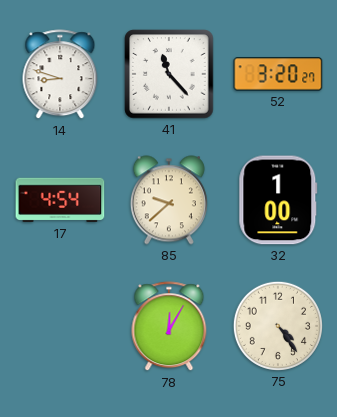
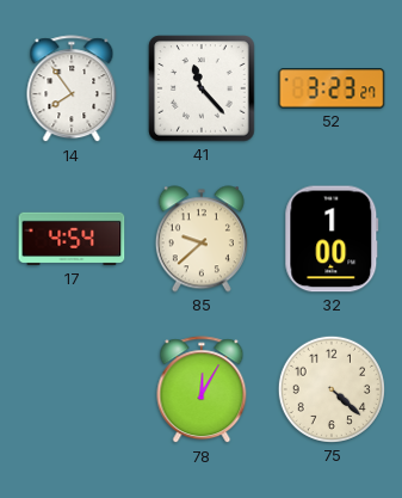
14: 8:48 -> 7:54 (72, 90)
52: 3:20 -> 3:23 (332, 88)
75: 4:24 -> 4:22 (332, 389)
